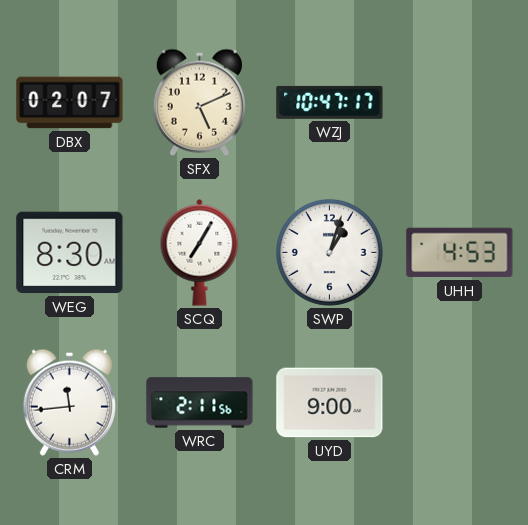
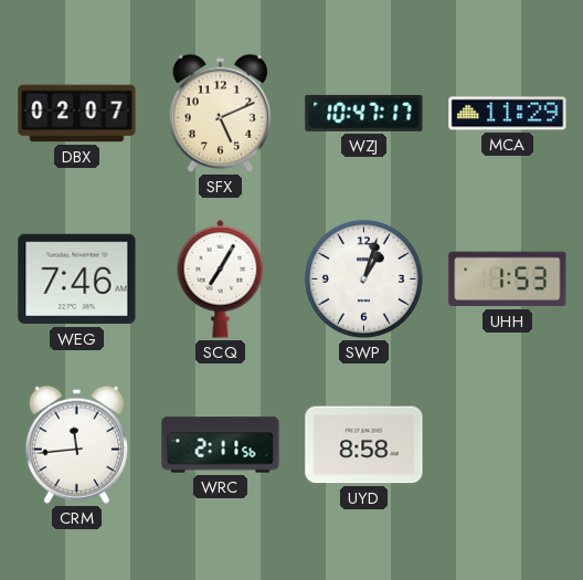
MCA: none -> 11:29 (508, 114)
WEG: 8:30 -> 7:46 (77, 280)
UHH: 4:53 -> 1:53 (508, 280)
UYD: 9:00 -> 8:58 (364, 445)
